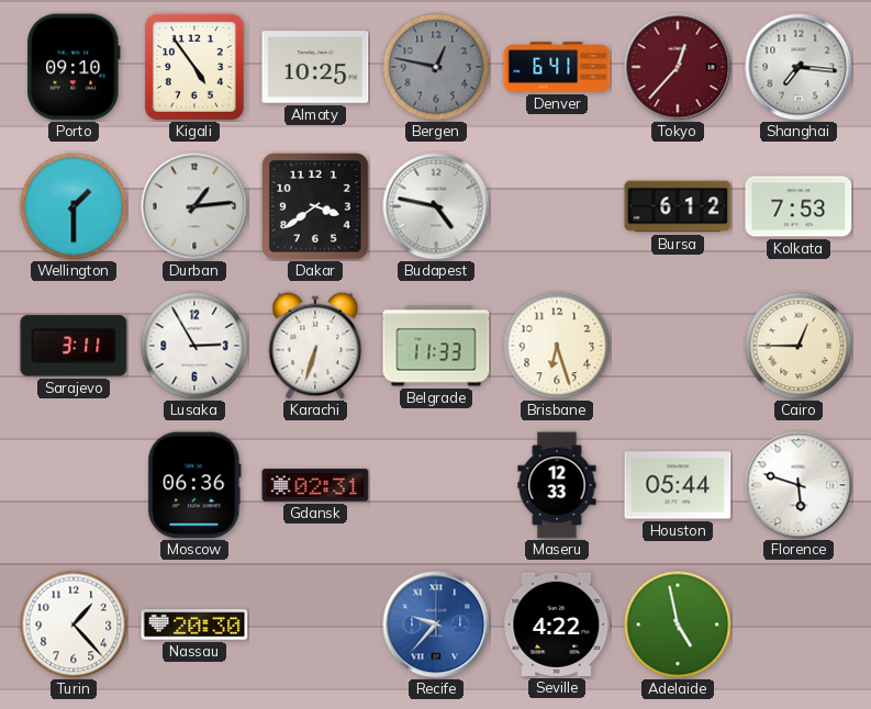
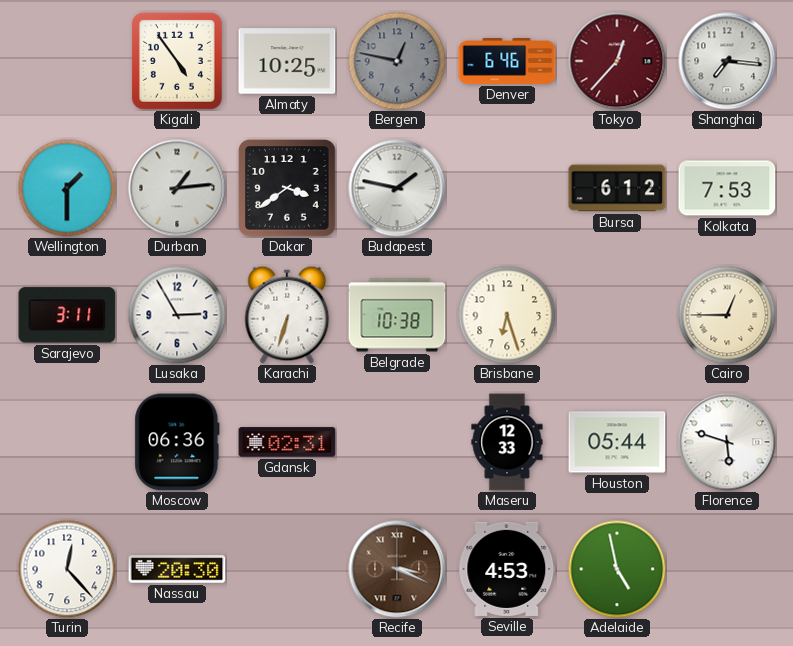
Porto: 09:10 -> none (74, 67)
Denver: 6:41 -> 6:46 (507, 62)
Budapest: 4:47 -> 1:47 (397, 188)
Belgrade: 11:33 -> 10:38 (397, 315)
Turin: 1:23 -> 12:23 (67, 569)
Recife: 9:37 -> 3:19 (397, 569)
Recife dial: blue -> brown (397, 569)
Seville: 4:22 -> 4:53 (507, 569)
